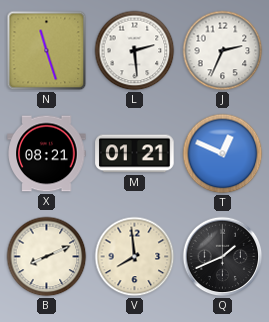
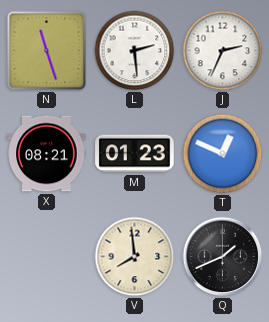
M: 01:21 -> 01:23 (135, 154)
B: 8:11 -> none (47, 257)
